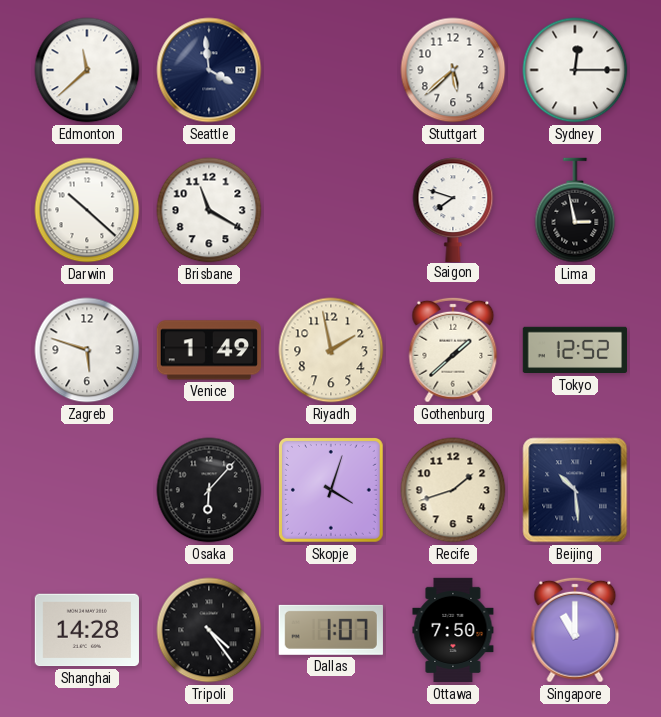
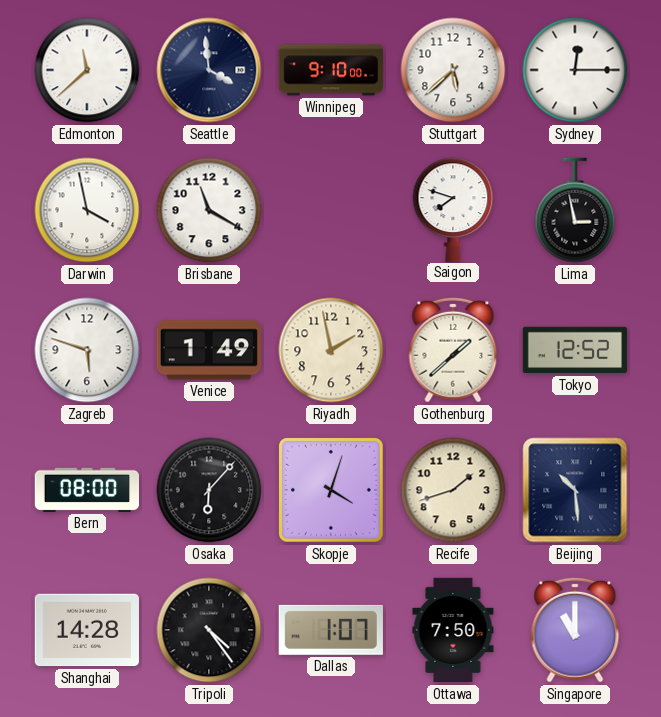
Winnipeg: none -> 9:10 (330, 70)
Darwin: 10:22 -> 3:58 (87, 210)
Bern: none -> 08:00 (86, 490)
